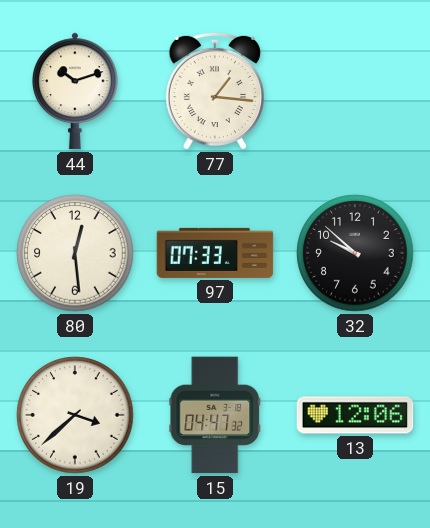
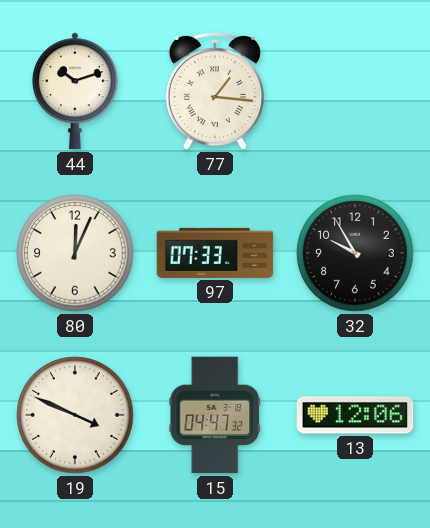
80: 12:29 -> 12:04 (75, 253)
32: 9:52 -> 9:55 (355, 253)
19: 3:38 -> 3:49 (75, 415)
